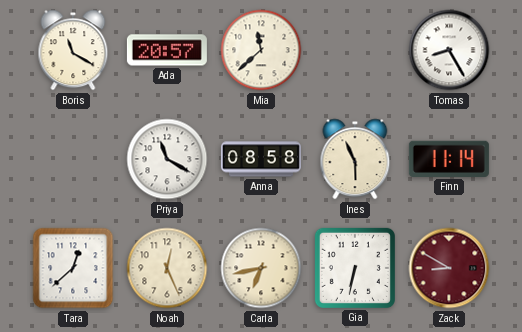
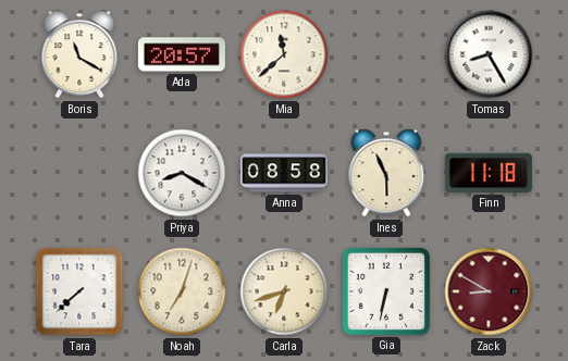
Priya: 11:20 -> 8:20 (182, 173)
Finn: 11:14 -> 11:18 (489, 173)
Tara: 12:38 -> 7:38 (79, 291)
Noah: 12:26 -> 7:03 (182, 291)
Carla: 6:43 -> 6:42 (284, 291)
